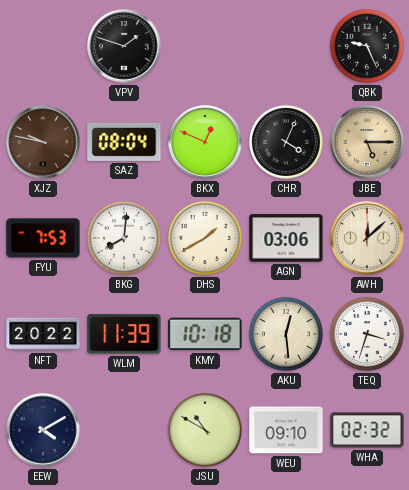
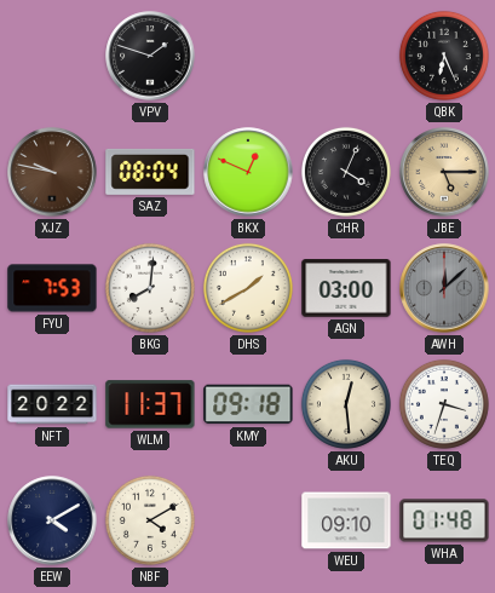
QBK: 9:26 -> 6:26 (444, 56)
AGN: 03:06 -> 03:00 (346, 288)
AWH dial: cream -> grey (444, 288)
WLM: 11:39 -> 11:37 (150, 404)
KMY: 10:18 -> 09:18 (248, 404)
NBF: none -> 4:10 (150, 520)
JSU: 10:50 -> none (205, 430)
WHA: 02:32 -> 01:48 (444, 520)
